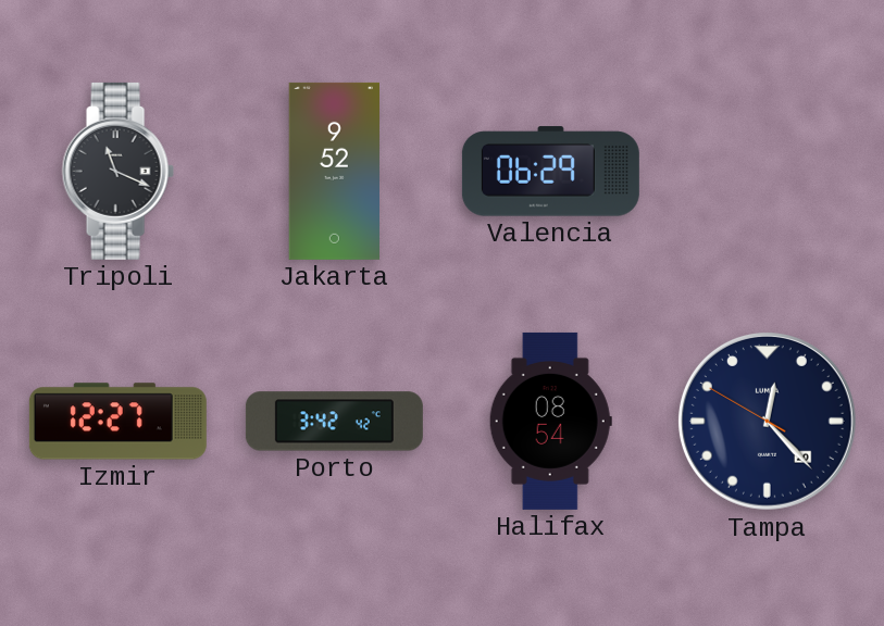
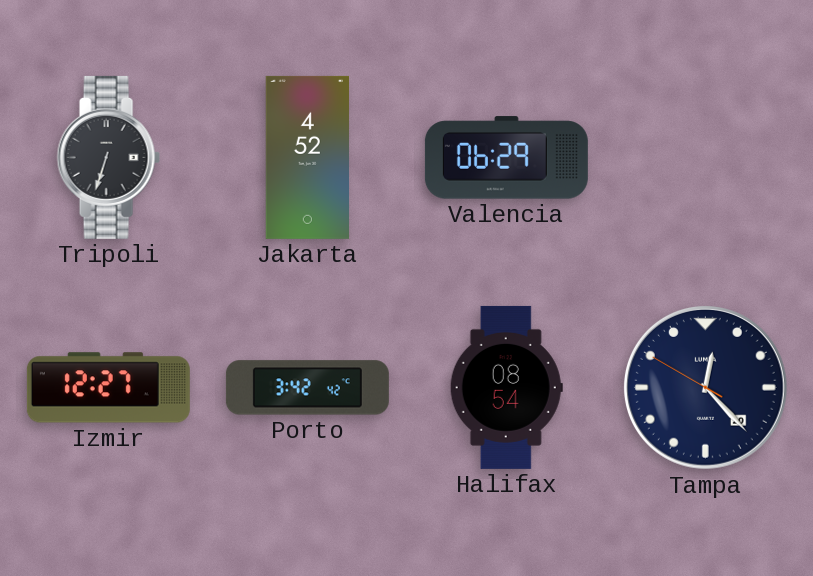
Tripoli: 11:19 -> 6:33 (108, 157)
Jakarta: 9:52 -> 4:52 (307, 157)
